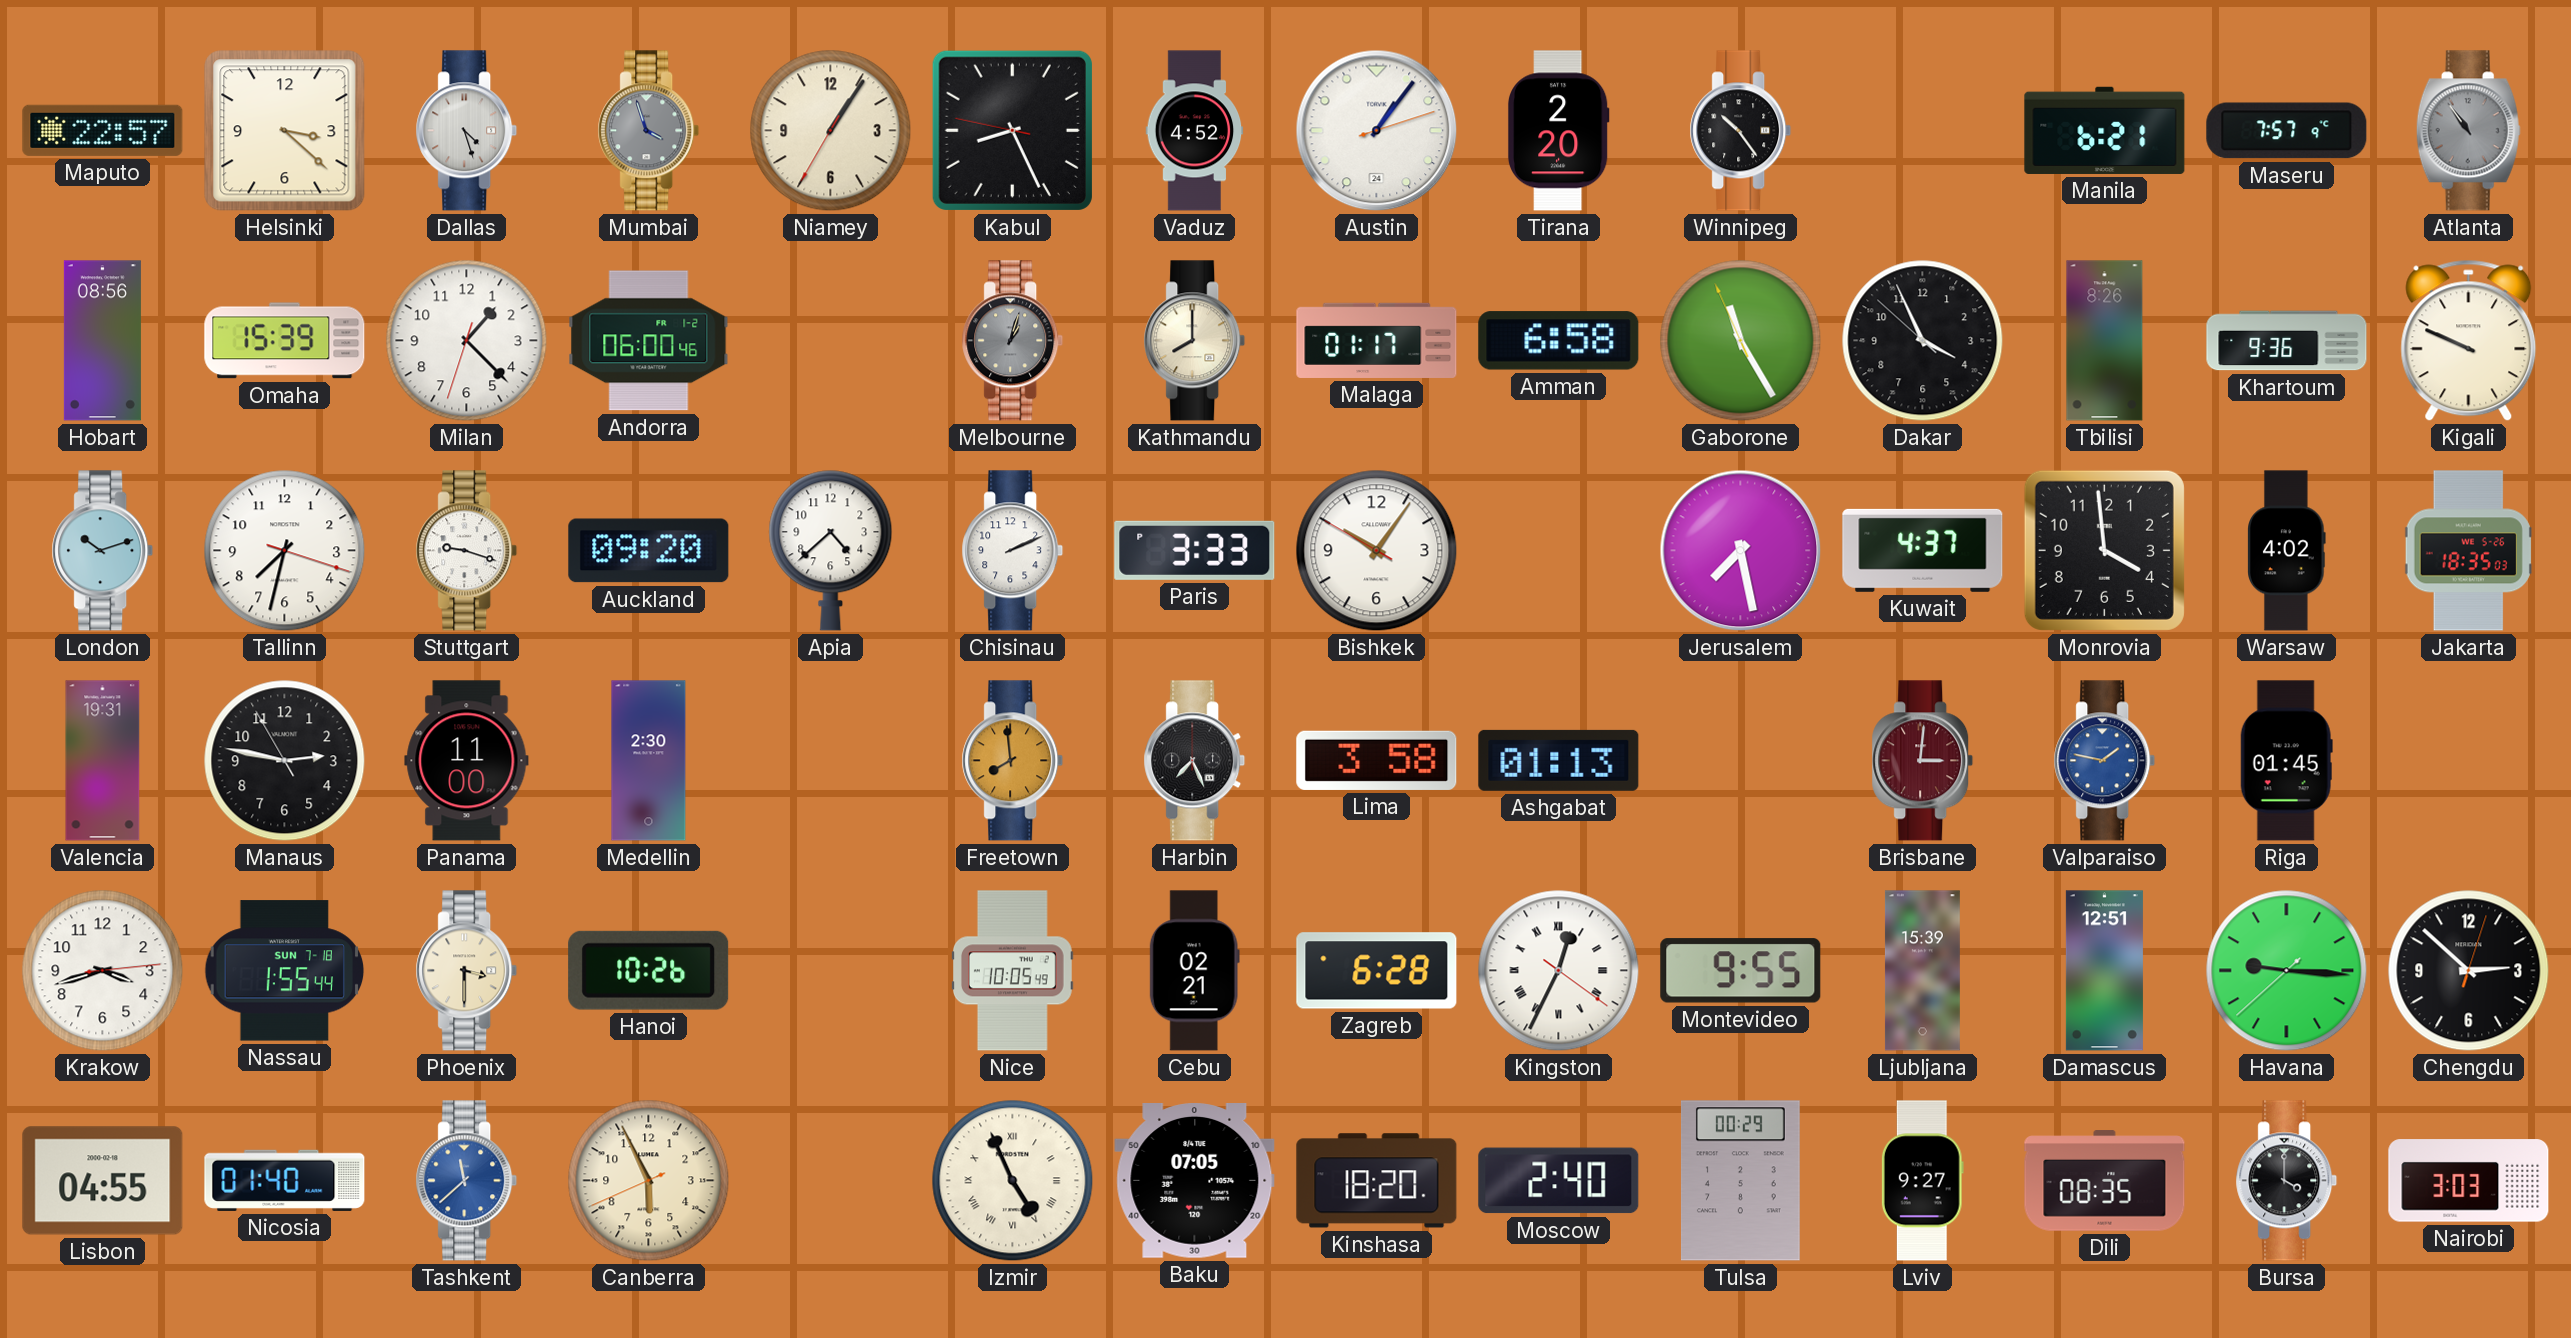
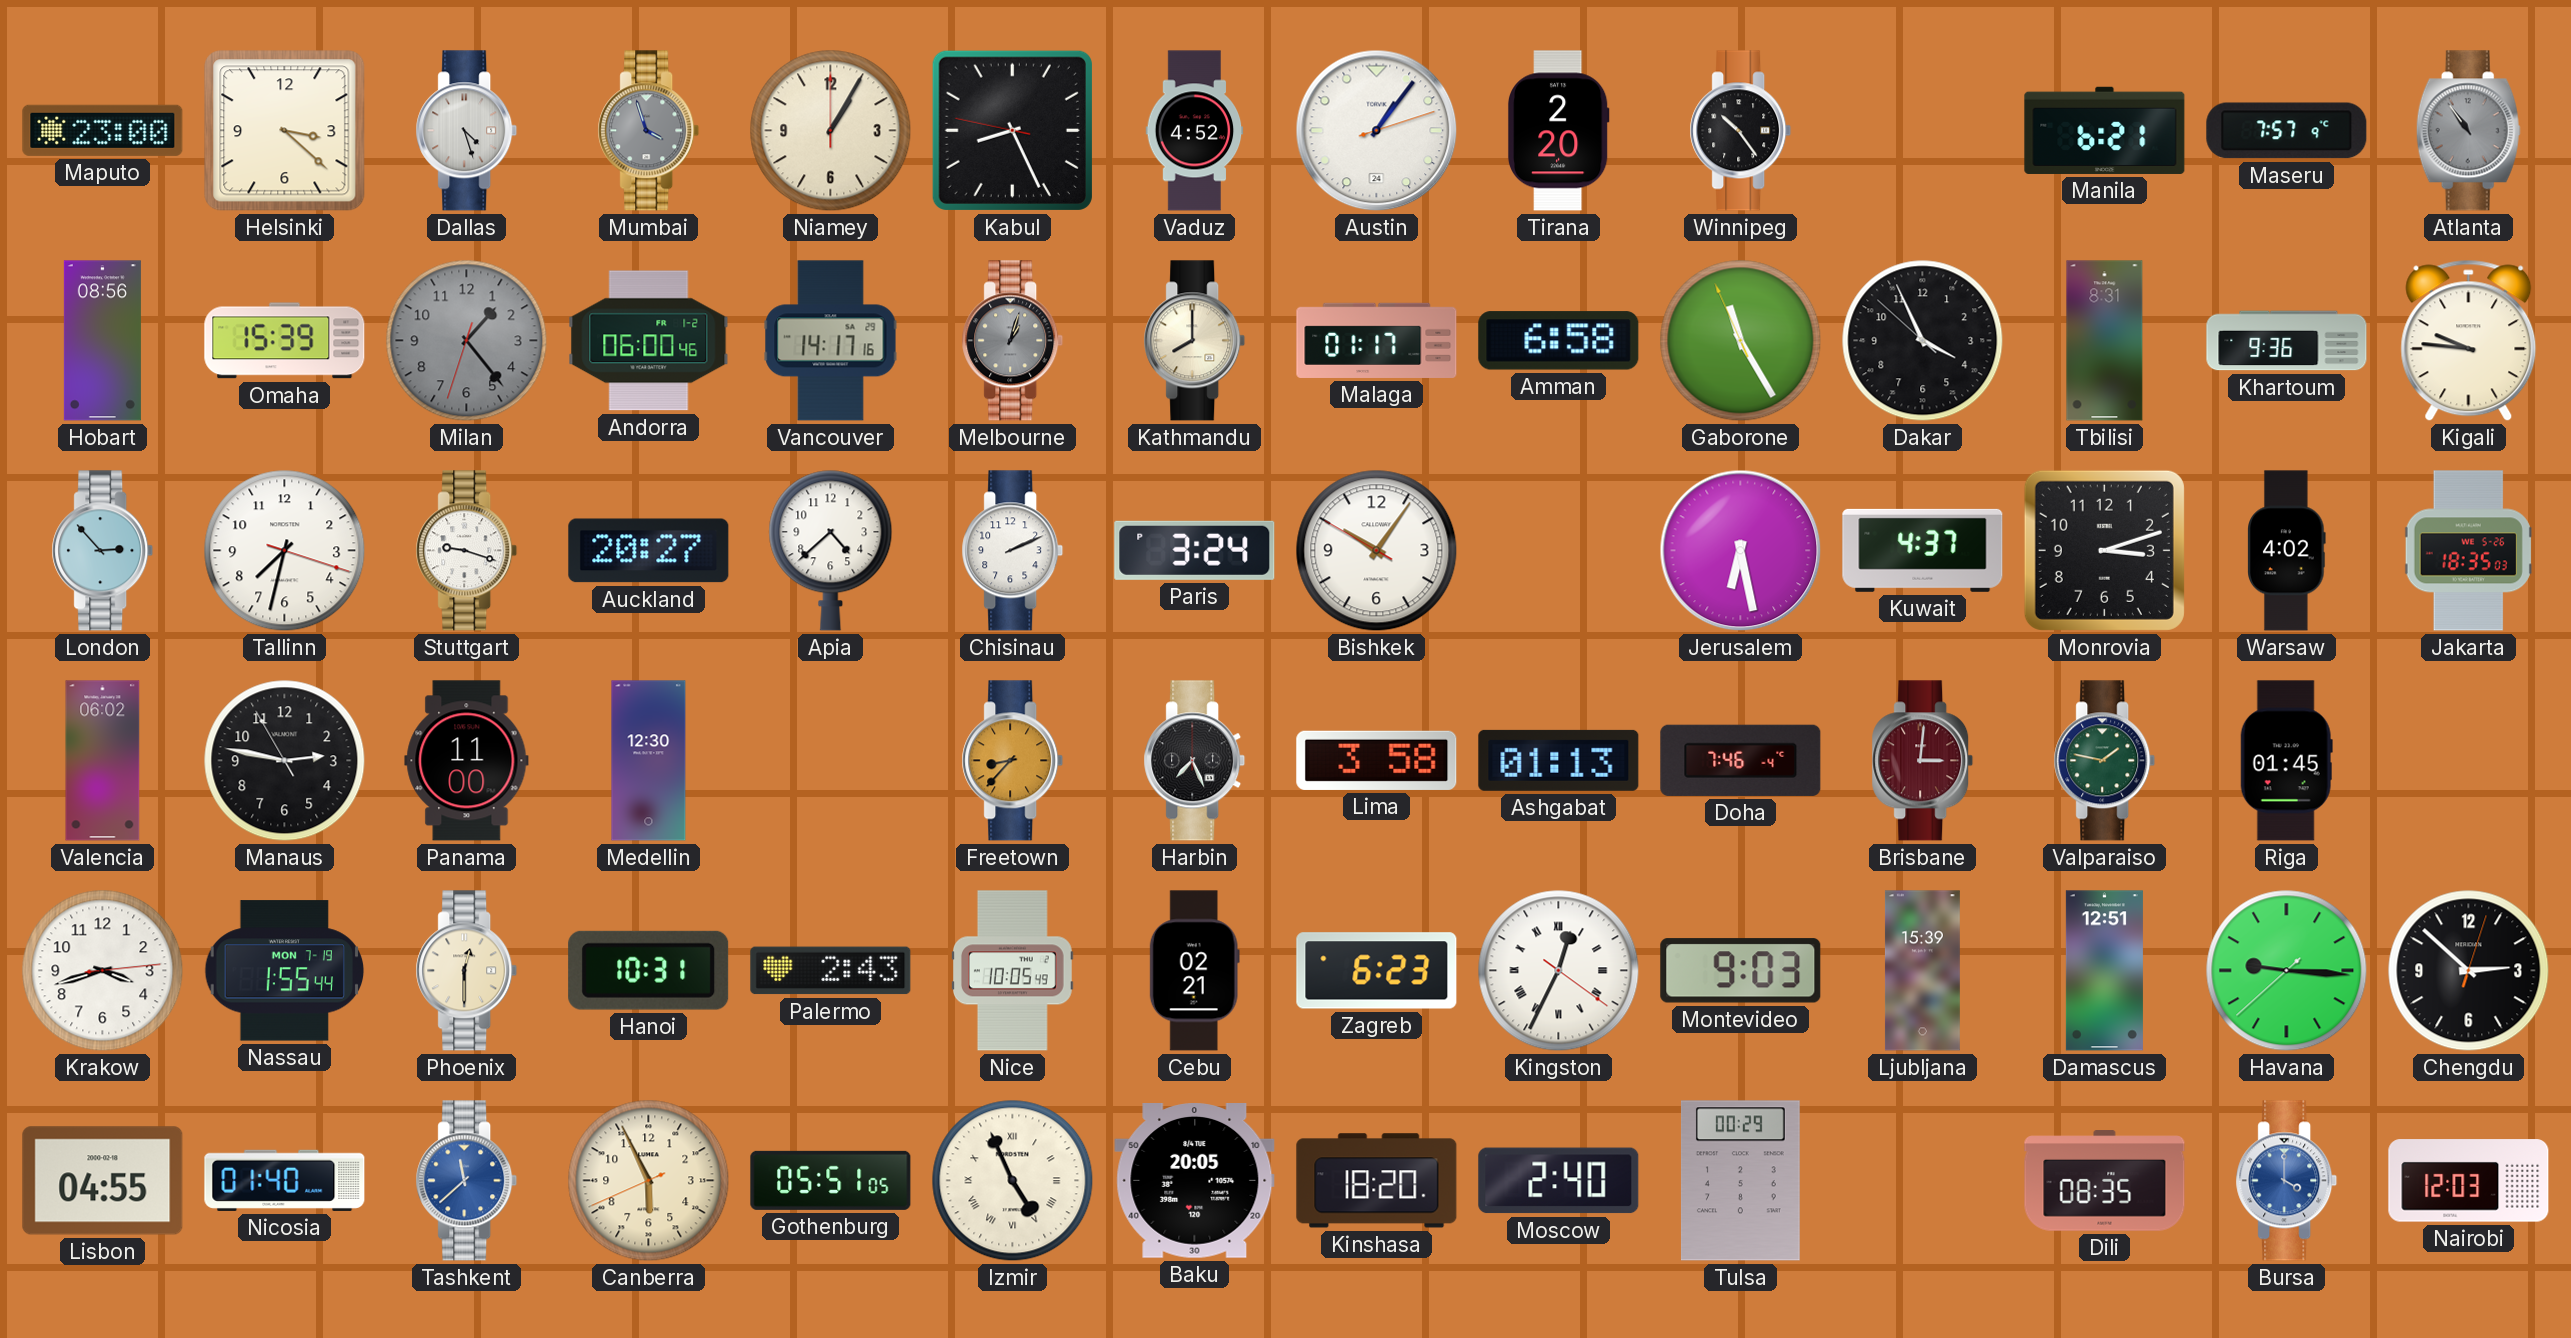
Maputo: 22:57 -> 23:00 (103, 130)
Niamey: 1:05:35 -> 1:05:00 (831, 131)
Milan: 1:22 -> 1:23 (467, 341)
Milan dial: white -> grey (467, 341)
Vancouver: none -> 14:17 (831, 341)
Tbilisi: 8:26 -> 8:31 (2105, 341)
Kigali: 9:49 -> 9:46 (2469, 341)
London: 10:12 -> 2:53 (103, 551)
Auckland: 09:20 -> 20:27 (649, 551)
Paris: 3:33 -> 3:24 (1195, 550)
Jerusalem: 7:28 -> 6:28 (1741, 551)
Monrovia: 3:59 -> 3:12 (2104, 550)
Valencia: 19:31 -> 06:02 (103, 761)
Medellin: 2:30 -> 12:30 (649, 761)
Freetown: 7:59 -> 8:37 (1013, 761)
Doha: none -> 7:46 (1741, 760)
Valparaiso dial: blue -> green (2105, 761)
Nassau date: SUN 7-18 -> MON 7-19 (285, 971)
Phoenix: 3:30 -> 12:30 (467, 971)
Hanoi: 10:26 -> 10:31 (649, 970)
Palermo: none -> 2:43 (831, 971)
Zagreb: 6:28 -> 6:23 (1377, 971)
Montevideo: 9:55 -> 9:03 (1741, 971)
Gothenburg: none -> 05:51 (831, 1180)
Baku: 07:05 -> 20:05 (1195, 1181)
Lviv: 9:27 -> none (1922, 1181)
Bursa dial: black -> blue (2287, 1181)
Nairobi: 3:03 -> 12:03 (2469, 1181)
